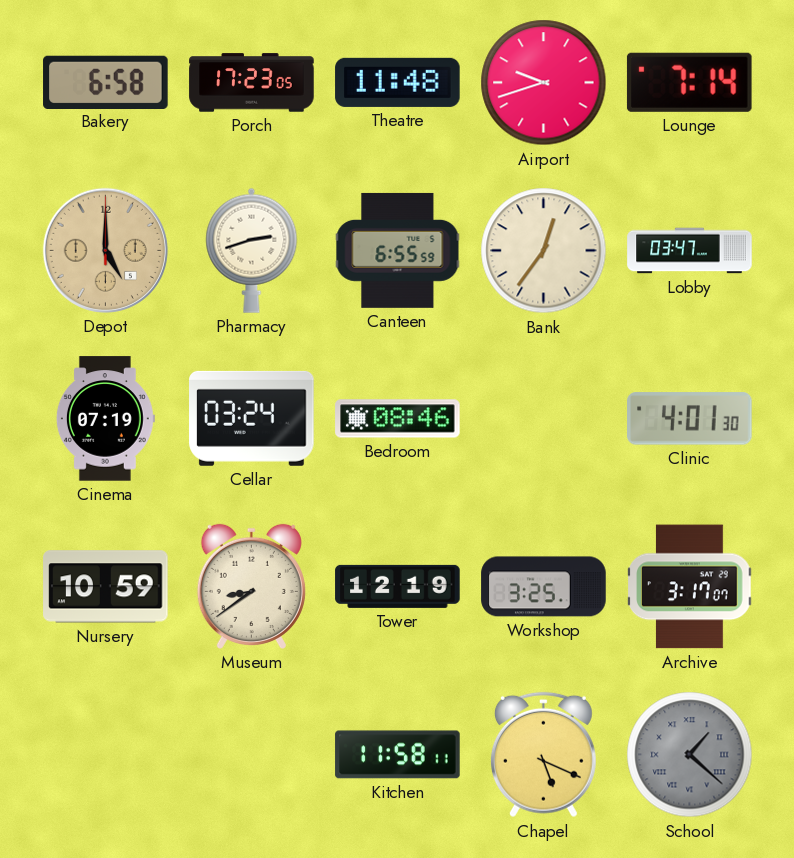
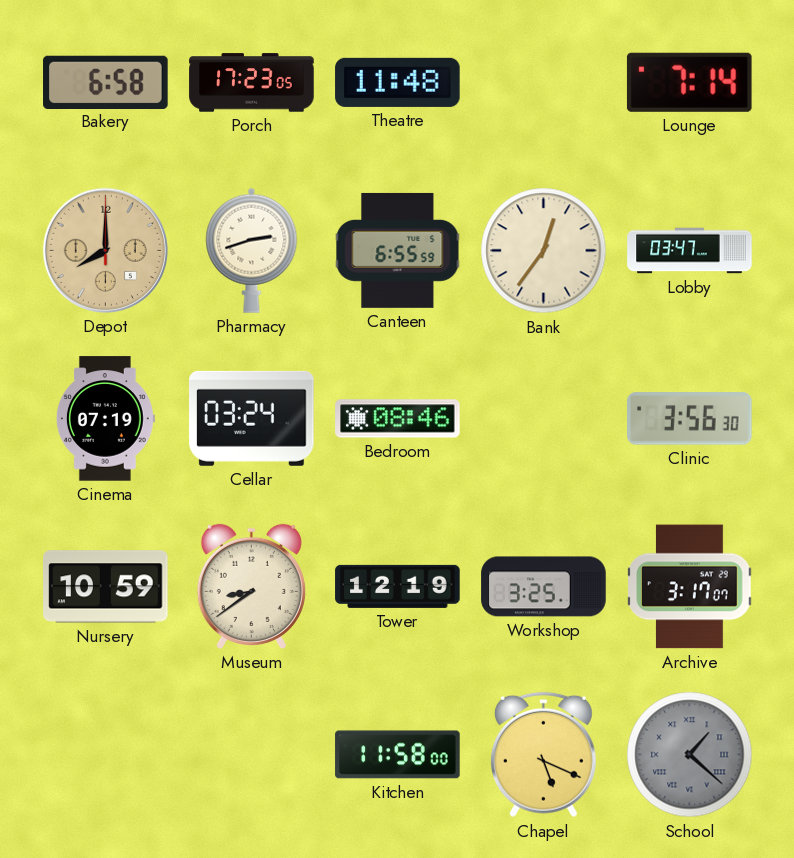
Airport: 9:42 -> none (544, 83)
Depot: 5:00 -> 8:00 (105, 250)
Clinic: 4:01 -> 3:56 (690, 419)
Kitchen: 11:58:11 -> 11:58:00 (398, 755)
